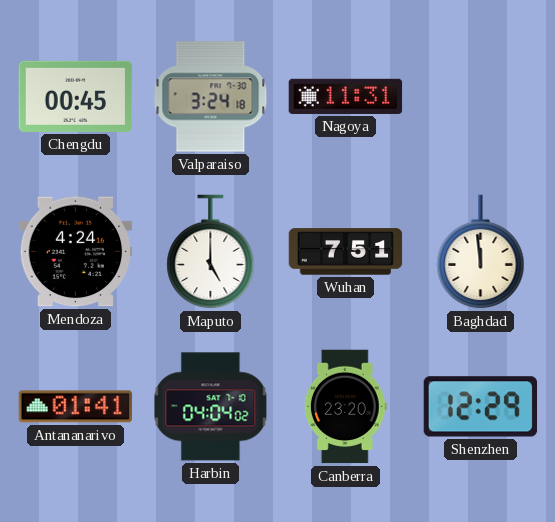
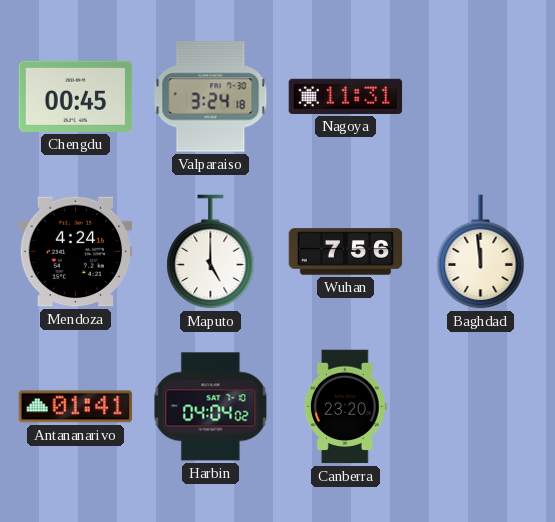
Wuhan: 7:51 -> 7:56 (346, 252)
Shenzhen: 12:29 -> none (481, 407)
